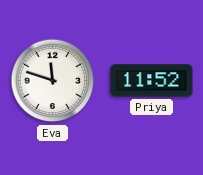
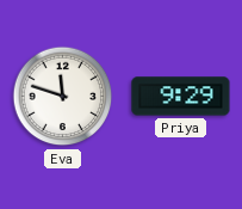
Priya: 11:52 -> 9:29 (181, 97)
